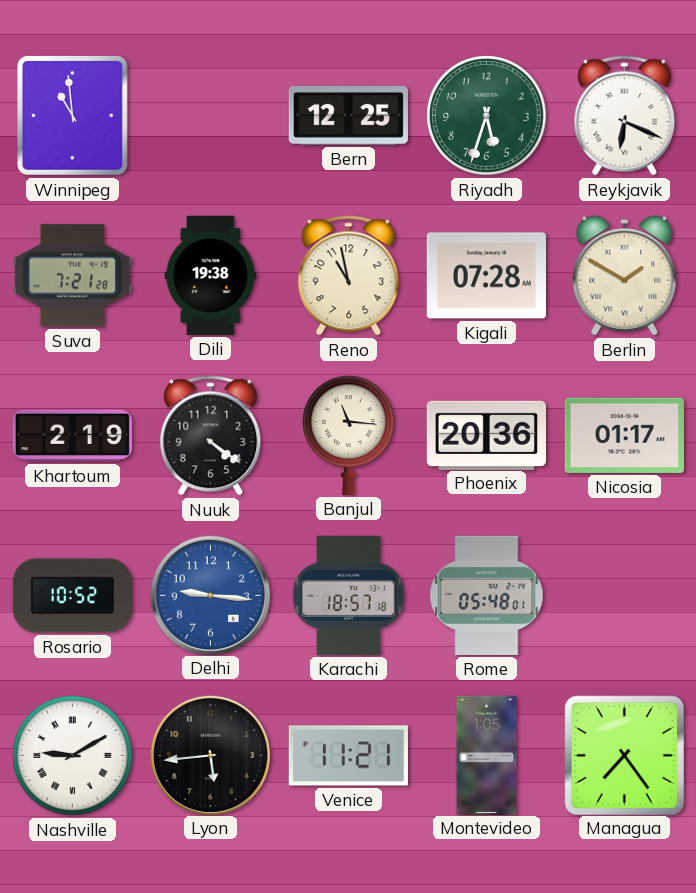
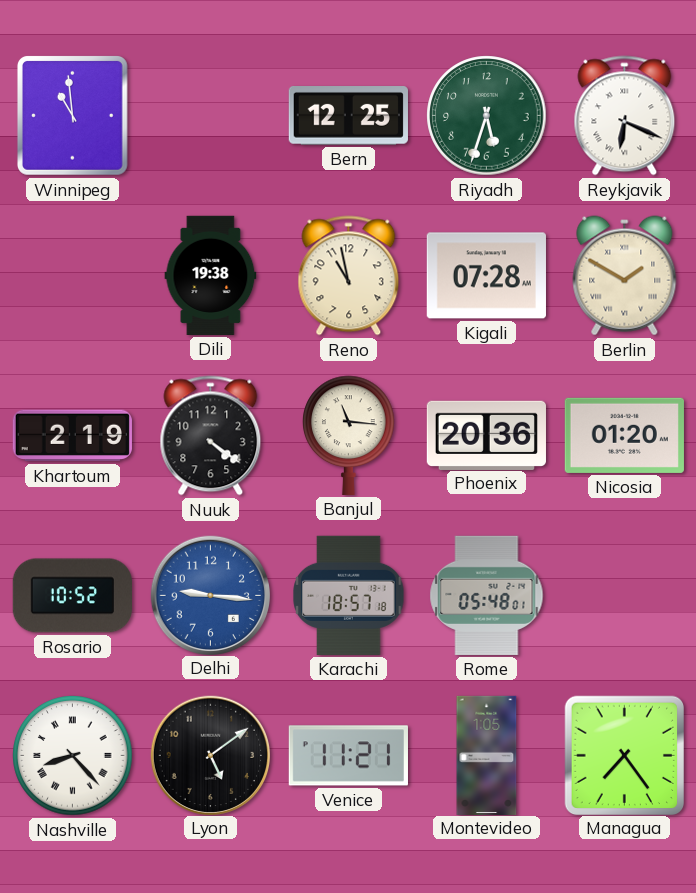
Suva: 7:21 -> none (72, 276)
Nicosia: 01:17 -> 01:20 (624, 435)
Nashville: 9:10 -> 8:23 (73, 756)
Lyon: 5:44 -> 5:09 (210, 755)
